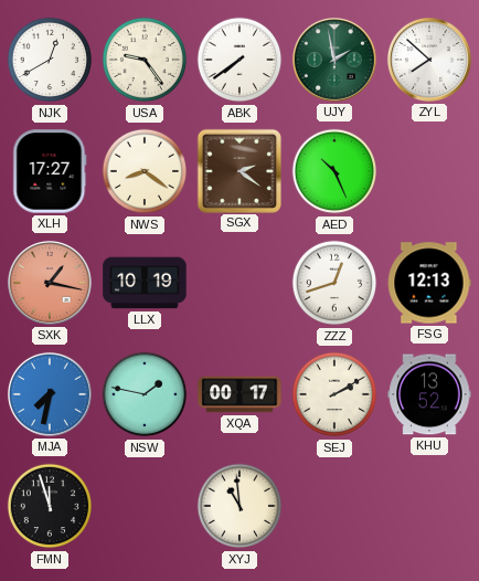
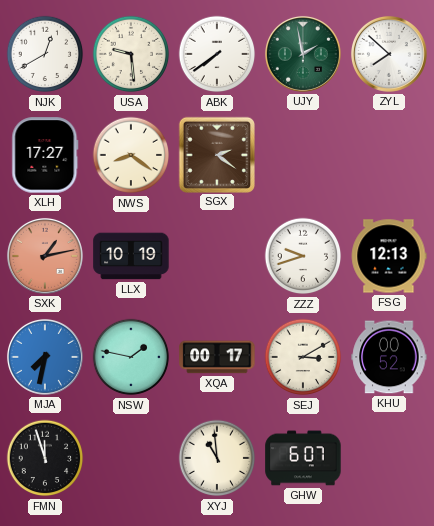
USA: 9:24 -> 9:29 (131, 54)
AED: 10:26 -> none (334, 171)
SXK: 1:17 -> 1:13 (45, 256)
ZZZ: 12:42 -> 9:42 (303, 256)
SEJ: 2:10 -> 3:10 (303, 357)
KHU: 13:52 -> 00:52 (389, 357)
GHW: none -> 6:07 (303, 458)
